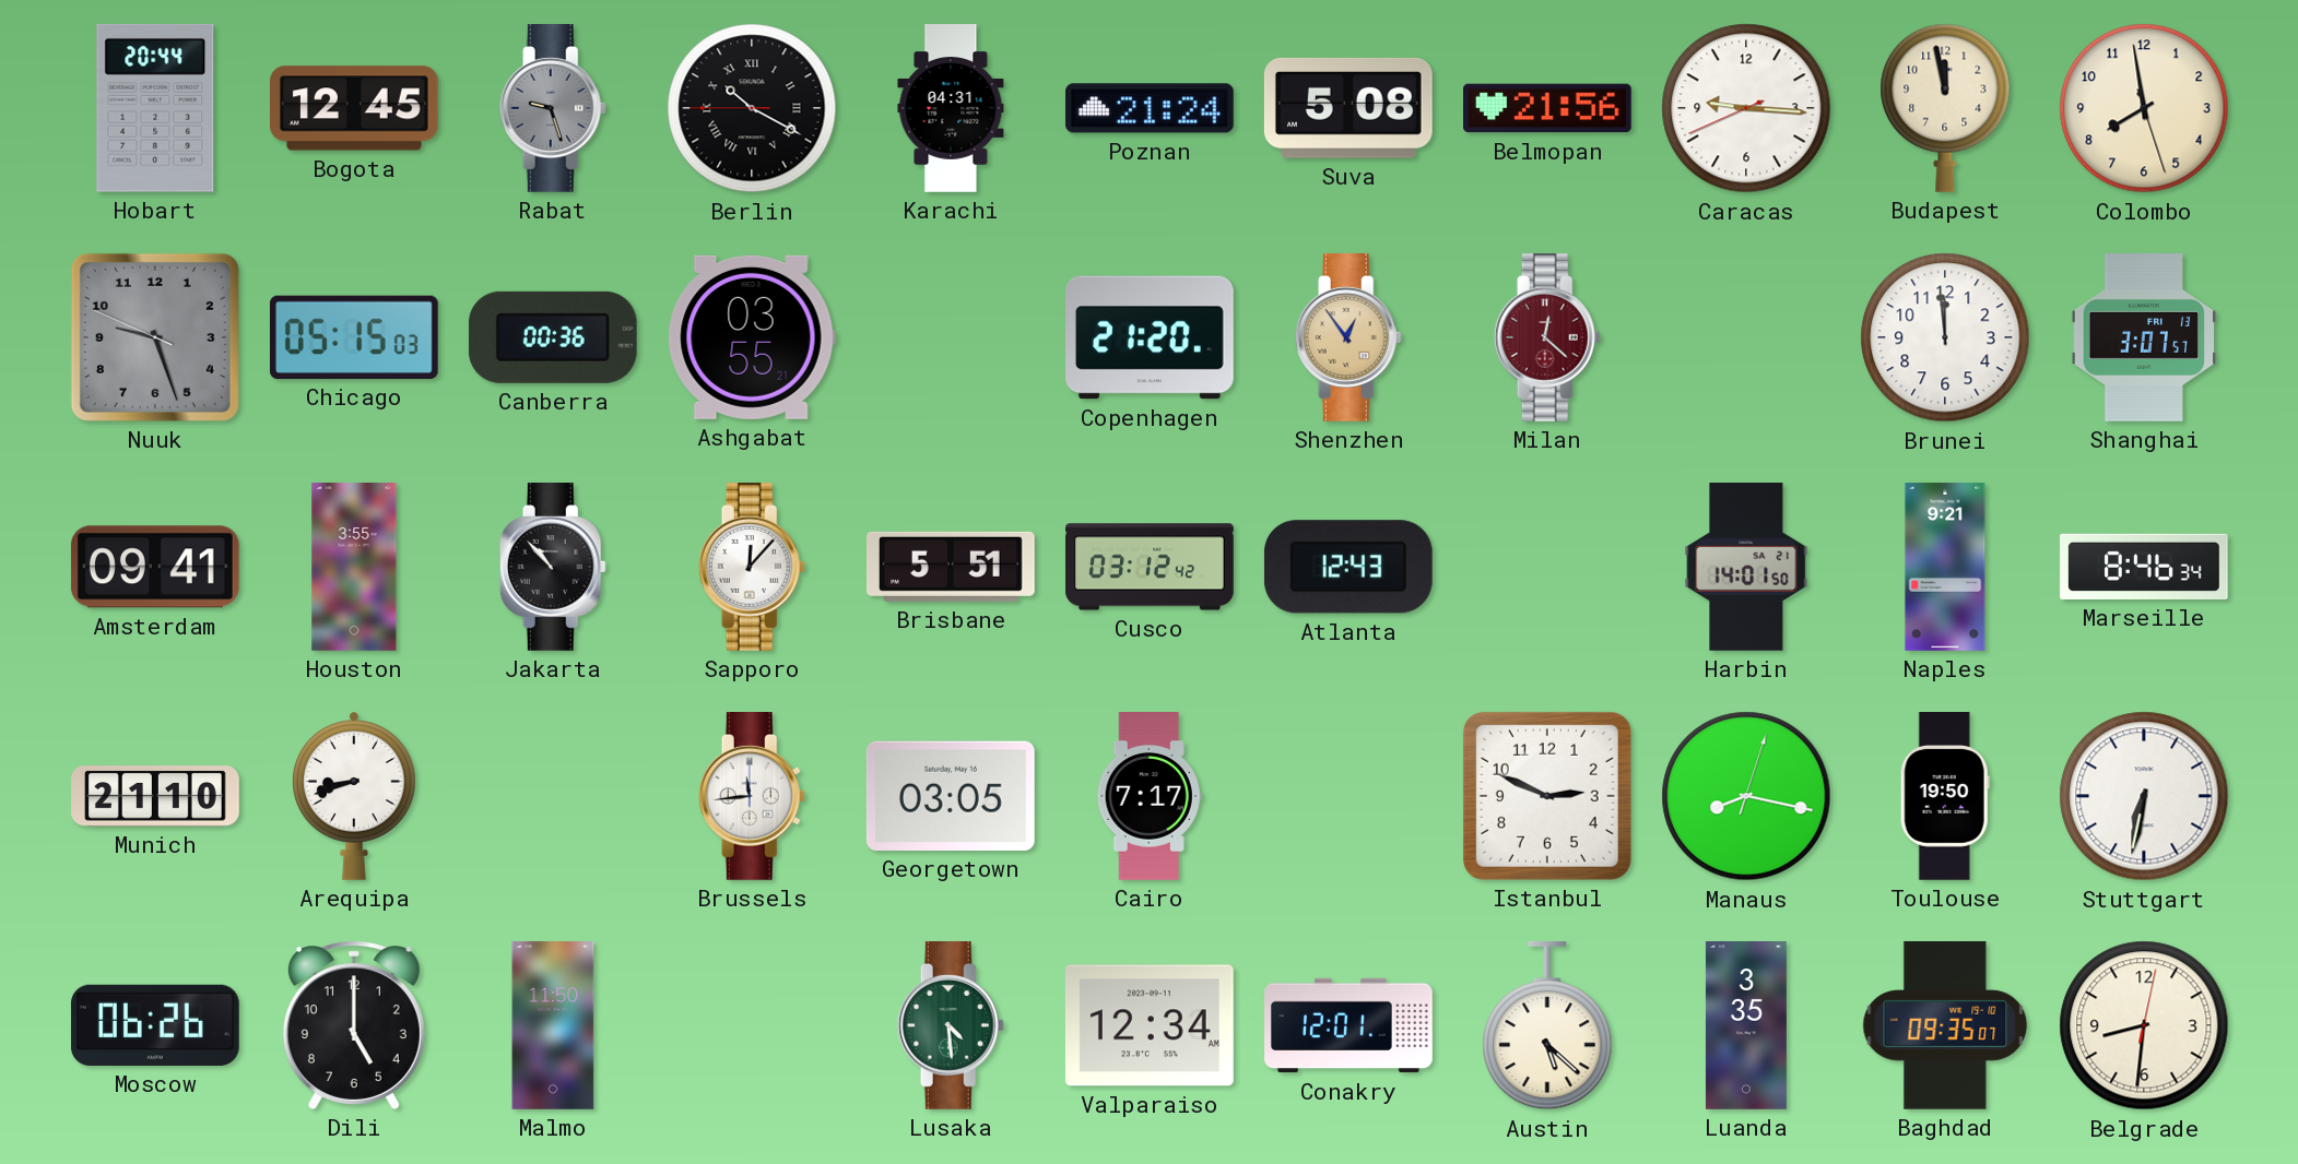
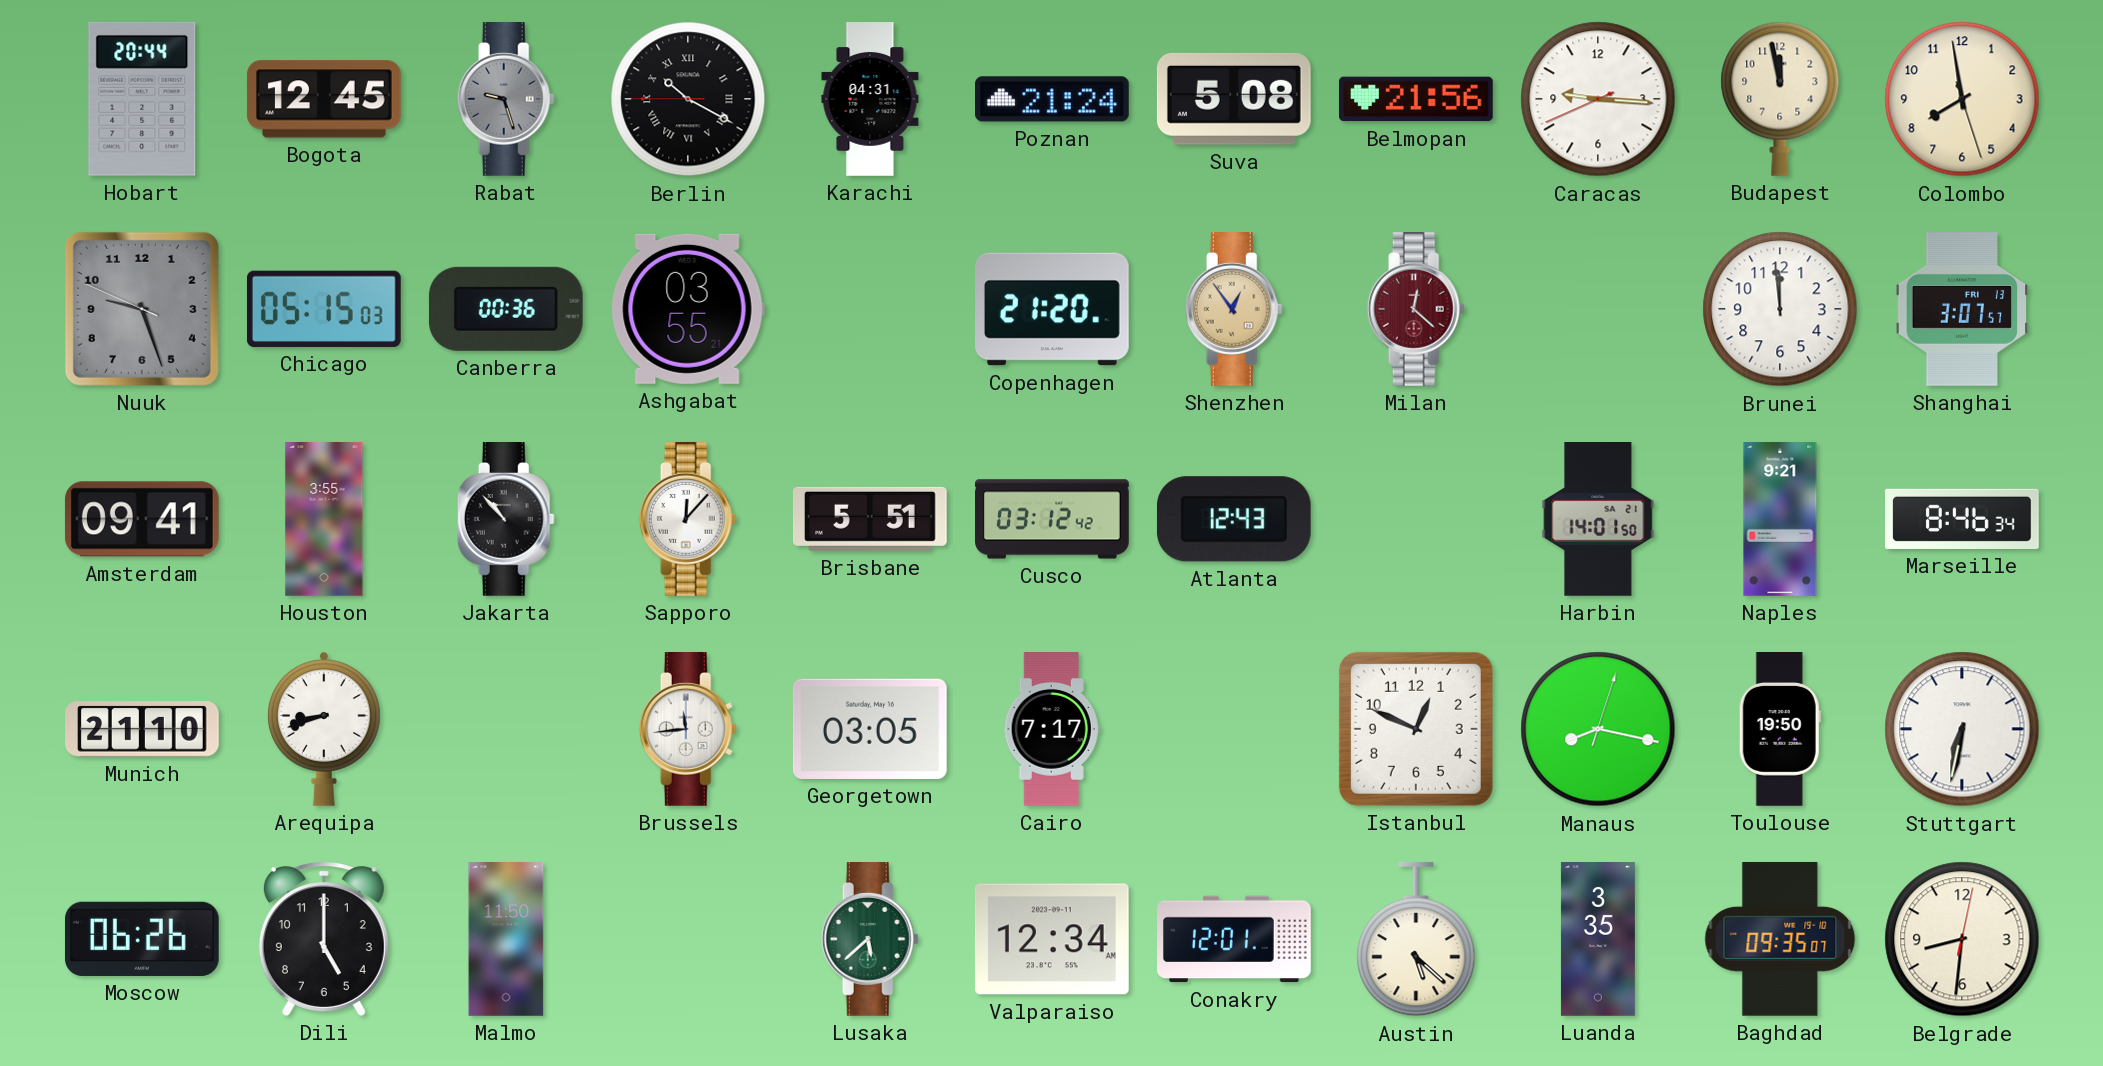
Istanbul: 2:49 -> 12:49 (1416, 729)
Lusaka: 4:29 -> 5:38 (870, 940)
